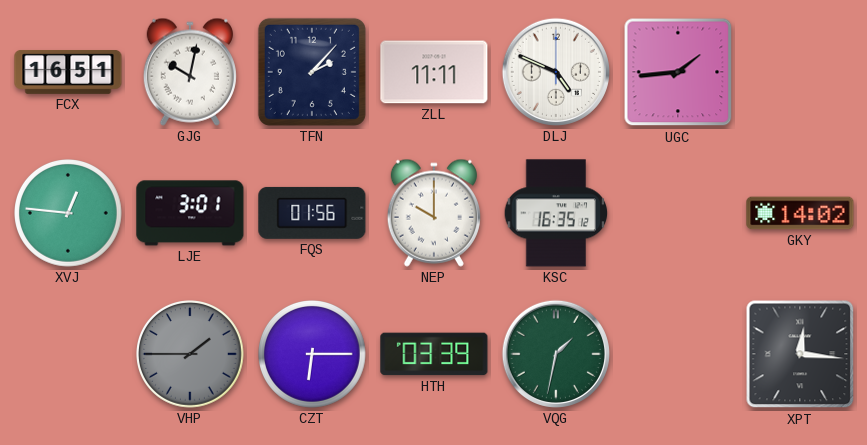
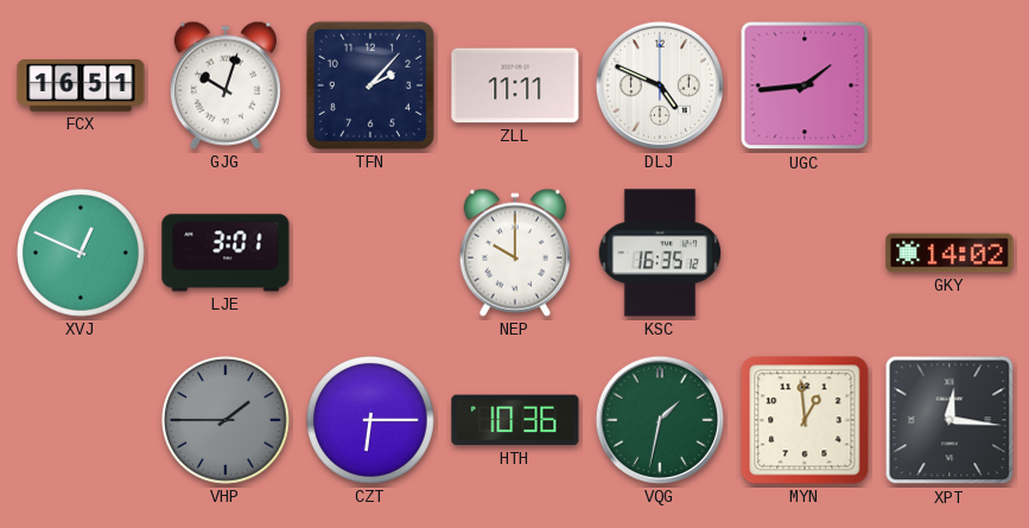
GJG: 10:02 -> 10:03 (226, 85)
XVJ: 12:46 -> 12:49 (82, 254)
FQS: 01:56 -> none (312, 213)
HTH: 03:39 -> 10:36 (515, 420)
MYN: none -> 12:59 (805, 420)
